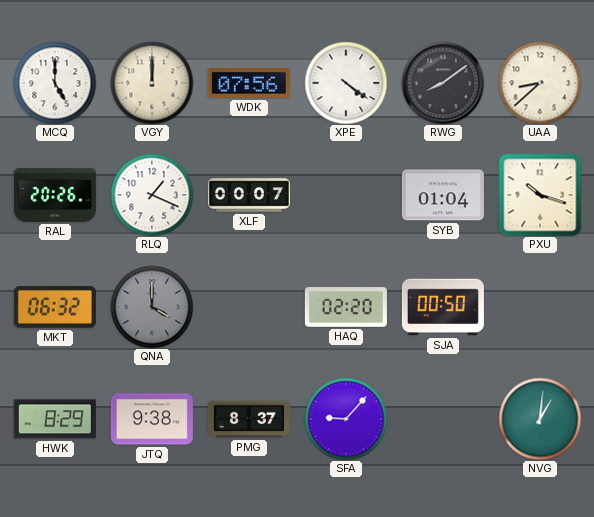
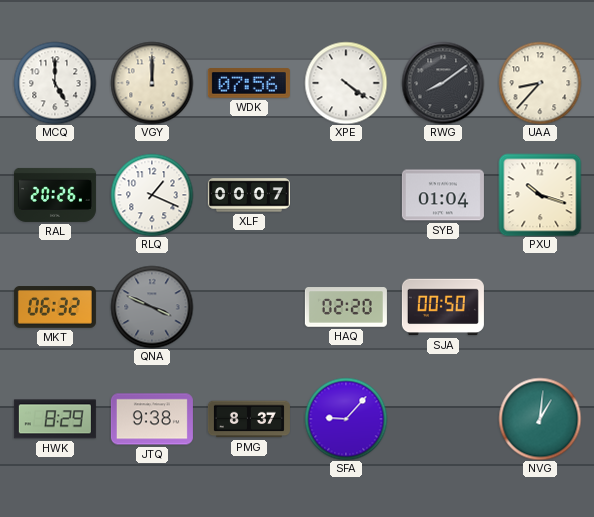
UAA: 8:38 -> 8:37 (540, 83)
QNA: 4:00 -> 3:49 (152, 307)
